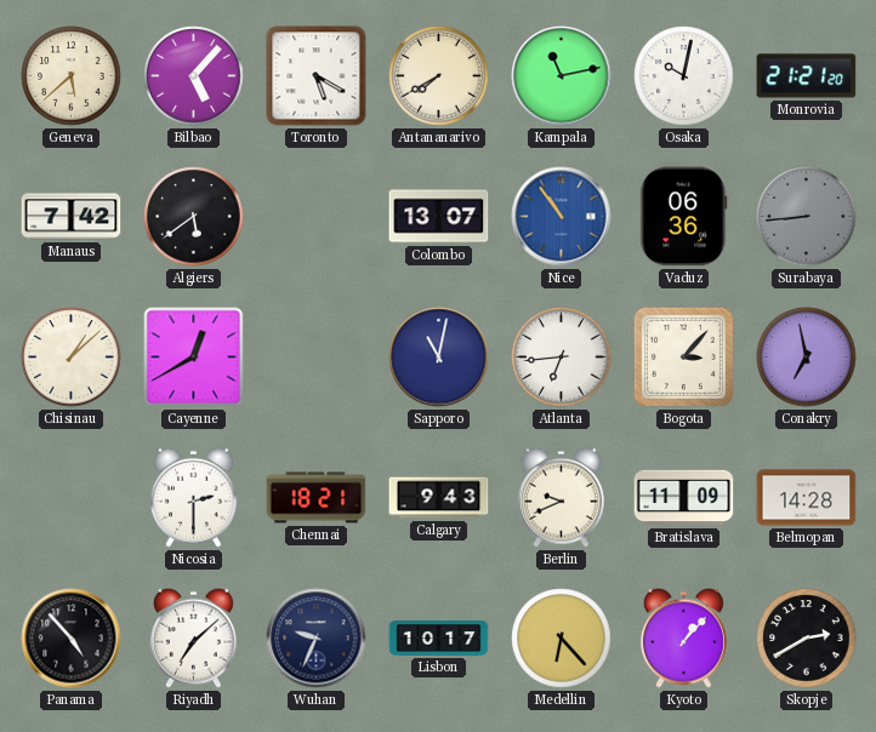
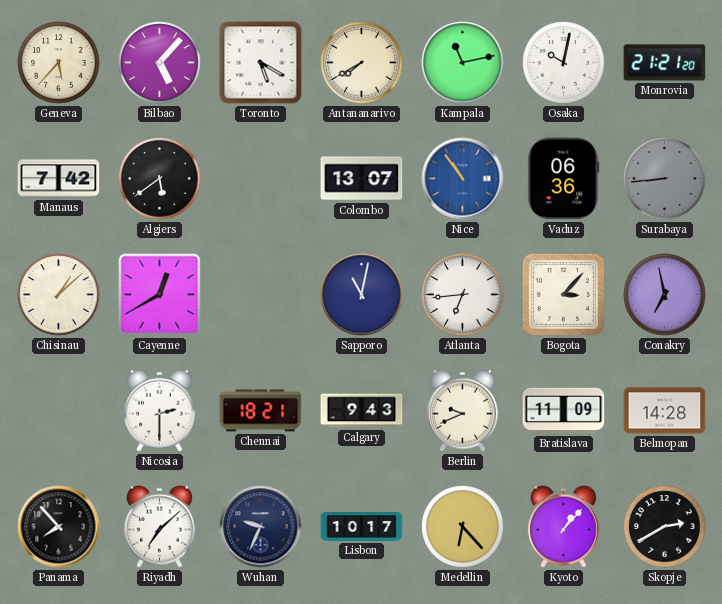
Geneva: 5:38 -> 5:37 (59, 63)
Panama: 4:53 -> 7:53 (59, 527)
